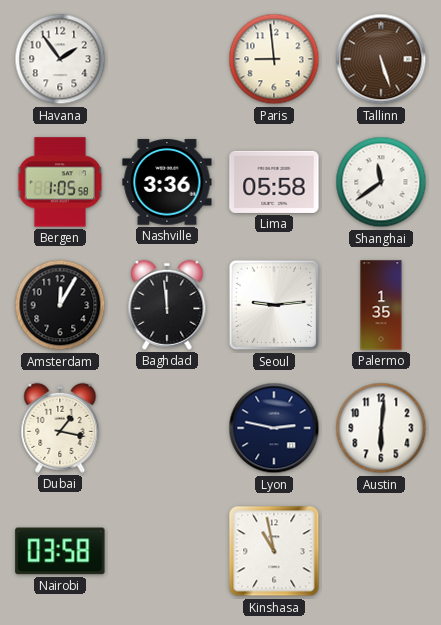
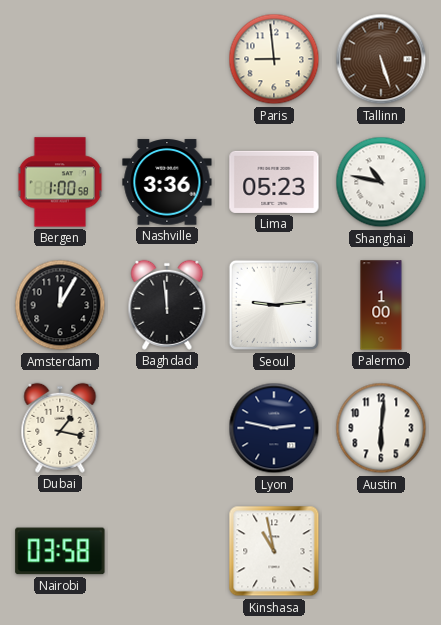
Havana: 1:54 -> none (60, 59)
Bergen: 1:05 -> 1:00 (60, 182)
Lima: 05:58 -> 05:23 (274, 182)
Shanghai: 11:39 -> 10:47 (381, 182)
Palermo: 1:35 -> 1:00 (381, 305)
